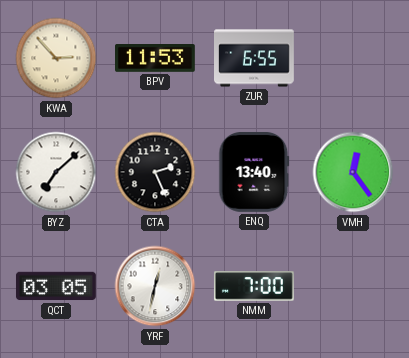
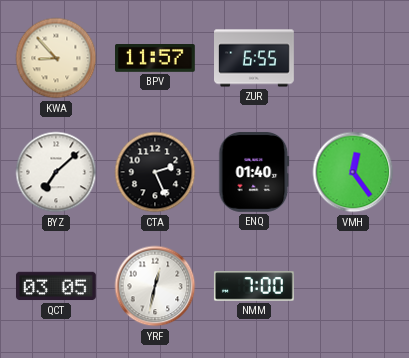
KWA: 2:53 -> 8:53 (56, 58)
BPV: 11:53 -> 11:57 (156, 59)
ENQ: 13:40 -> 01:40 (254, 172)
